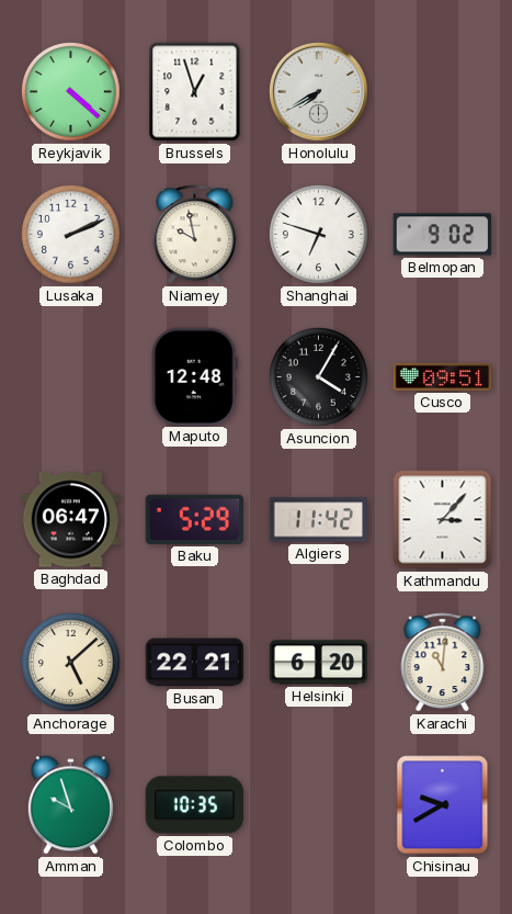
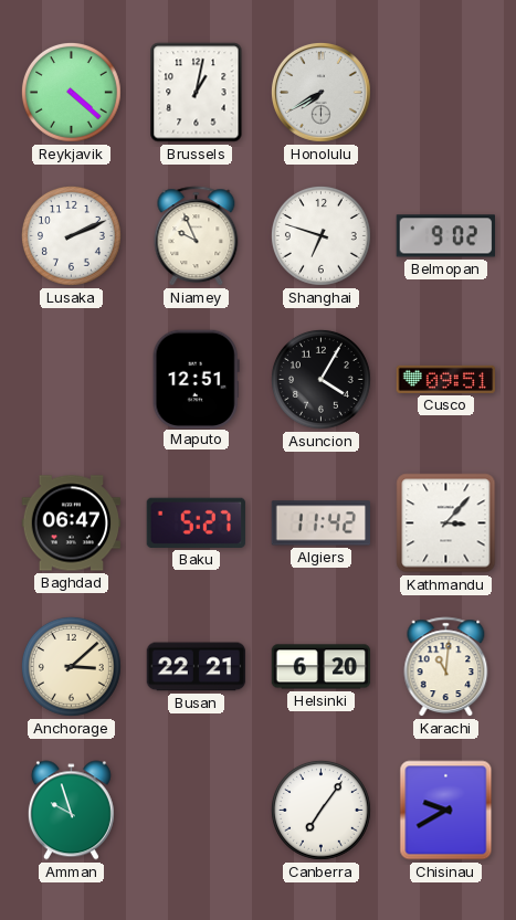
Brussels: 12:57 -> 1:02 (197, 93)
Niamey: 9:58 -> 9:56 (197, 236)
Maputo: 12:48 -> 12:51 (196, 379)
Baku: 5:29 -> 5:27 (196, 522)
Anchorage: 5:08 -> 3:08 (72, 667)
Colombo: 10:35 -> none (194, 805)
Canberra: none -> 7:06 (322, 811)
